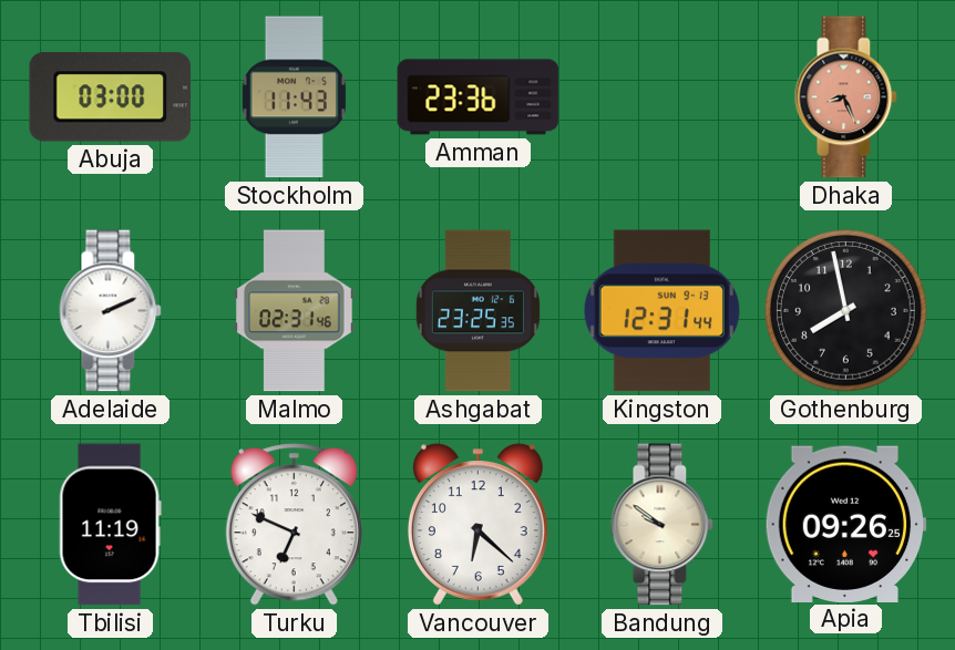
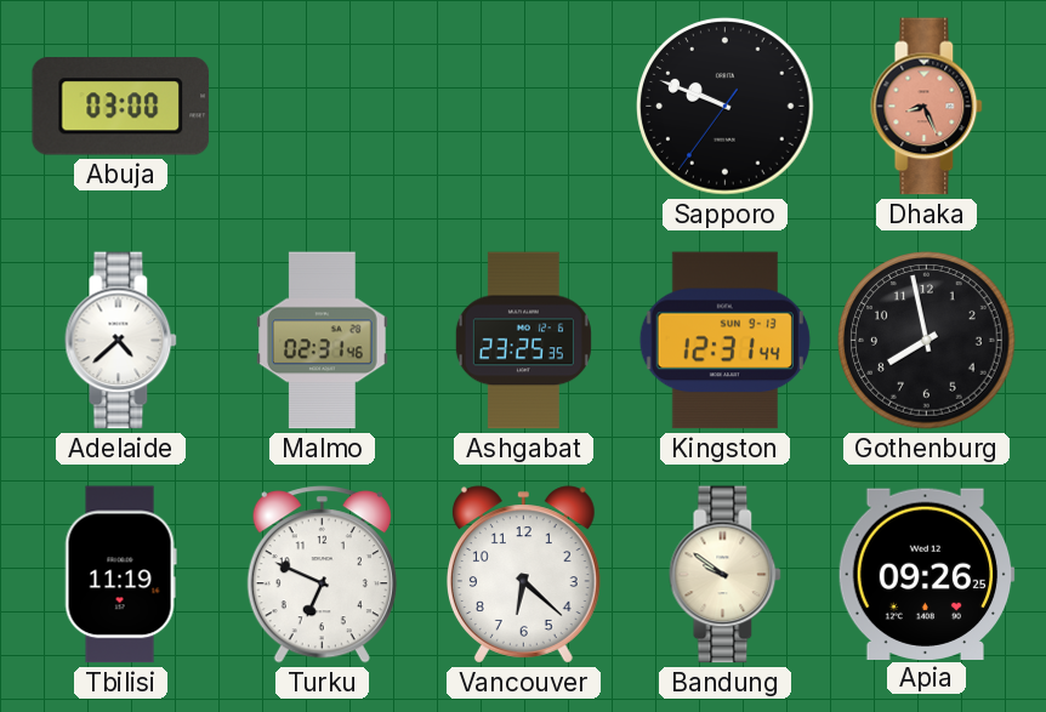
Stockholm: 11:43 -> none (294, 97)
Amman: 23:36 -> none (479, 97)
Sapporo: none -> 9:48 (726, 107)
Adelaide: 2:11 -> 4:38 (121, 341)
